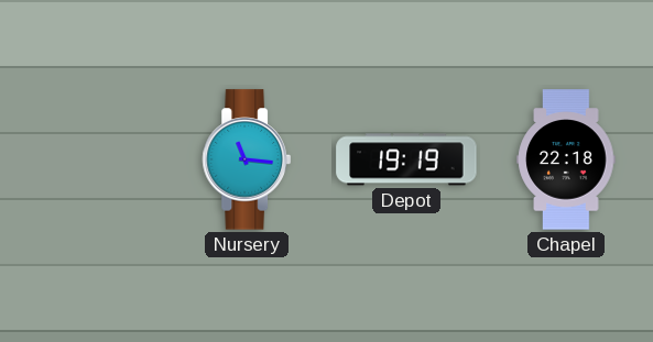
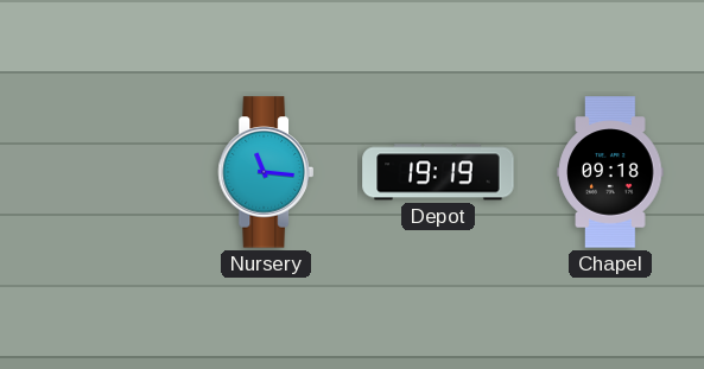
Chapel: 22:18 -> 09:18 (610, 172)
